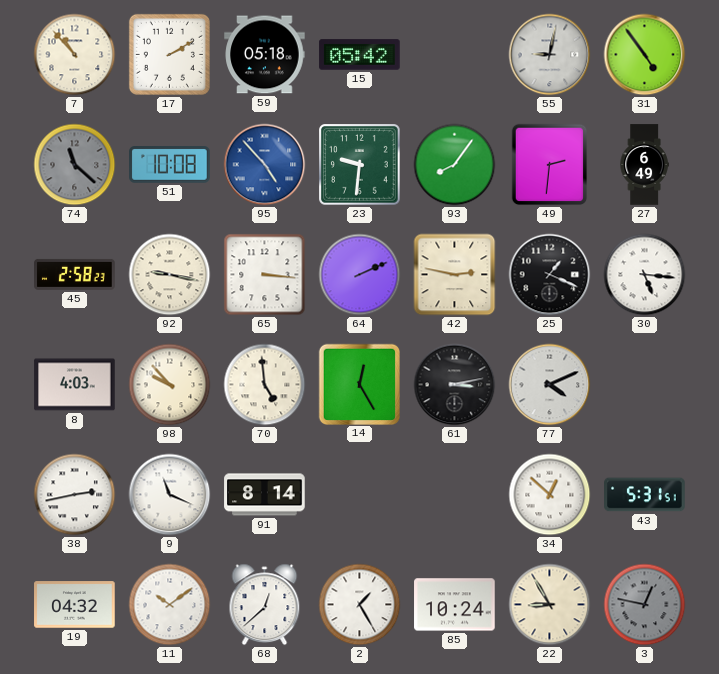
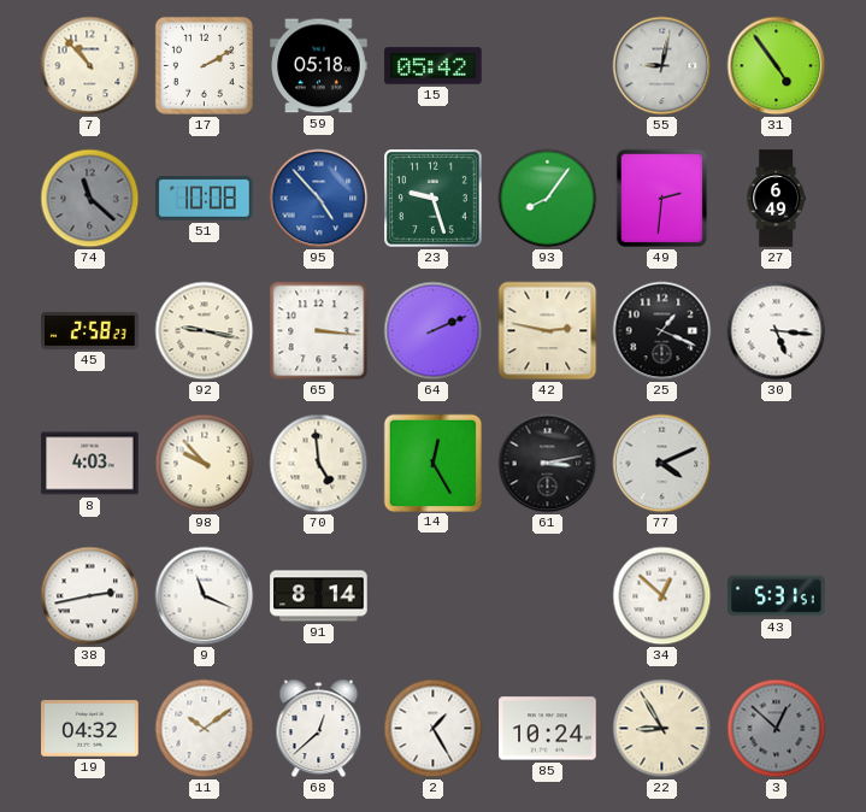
23: 9:31 -> 9:27 (434, 199)
3: 12:47 -> 12:52 (777, 729)
